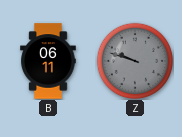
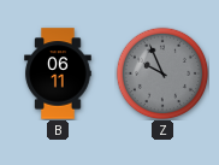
Z: 9:48 -> 9:56 (162, 73)
